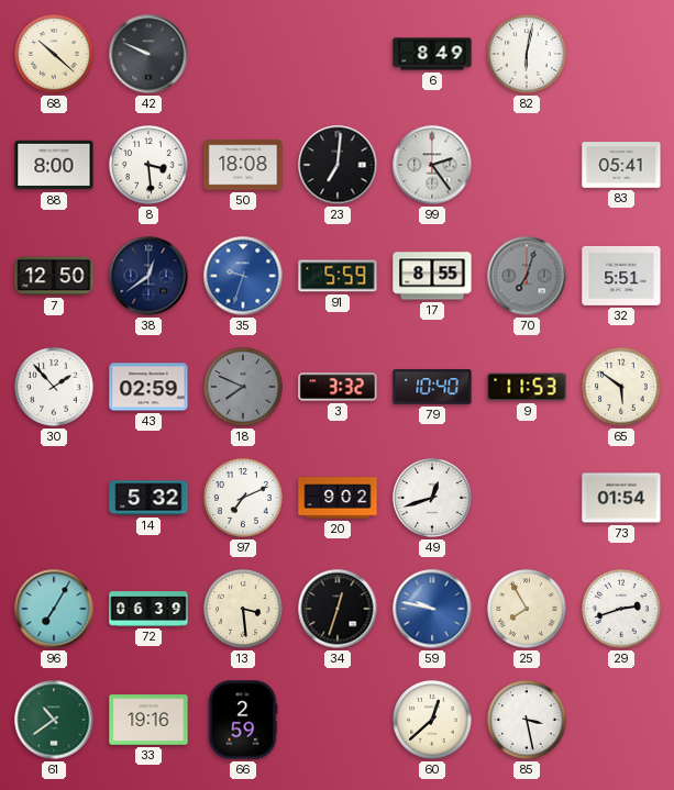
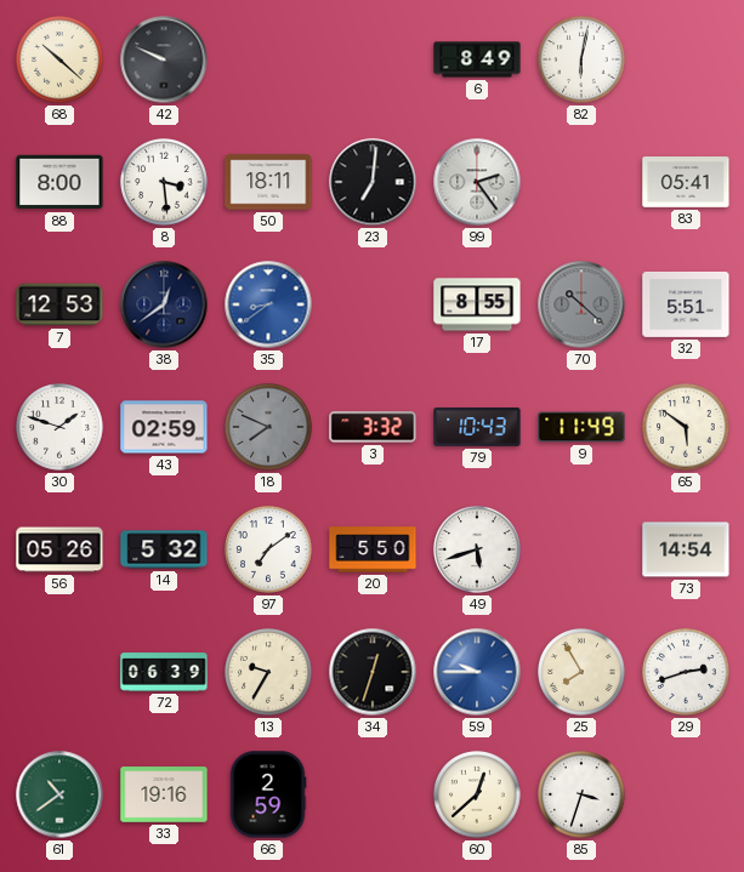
50: 18:08 -> 18:11 (268, 182)
7: 12:50 -> 12:53 (59, 304)
35: 9:33 -> 8:39 (268, 304)
91: 5:59 -> none (338, 276)
70: 7:03 -> 10:22 (581, 304)
30: 1:53 -> 1:48 (59, 427)
79: 10:40 -> 10:43 (477, 428)
9: 11:53 -> 11:49 (581, 427)
56: none -> 05:26 (59, 549)
97: 7:11 -> 7:09 (268, 549)
20: 9:02 -> 5:50 (373, 549)
49: 12:42 -> 5:42 (477, 549)
73: 01:54 -> 14:54 (686, 549)
96: 7:05 -> none (54, 609)
13: 3:29 -> 9:35 (268, 672)
59: 9:47 -> 9:45 (477, 672)
85: 3:28 -> 3:33 (581, 794)
